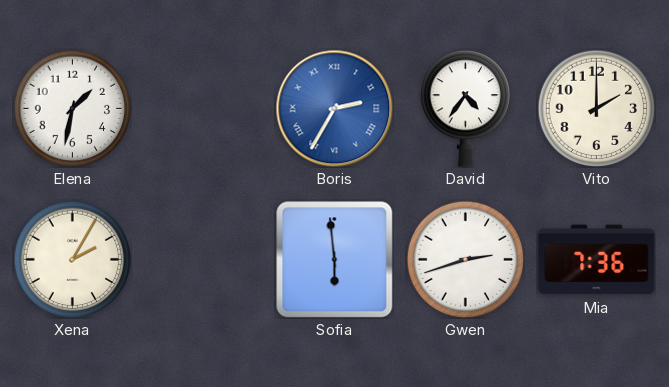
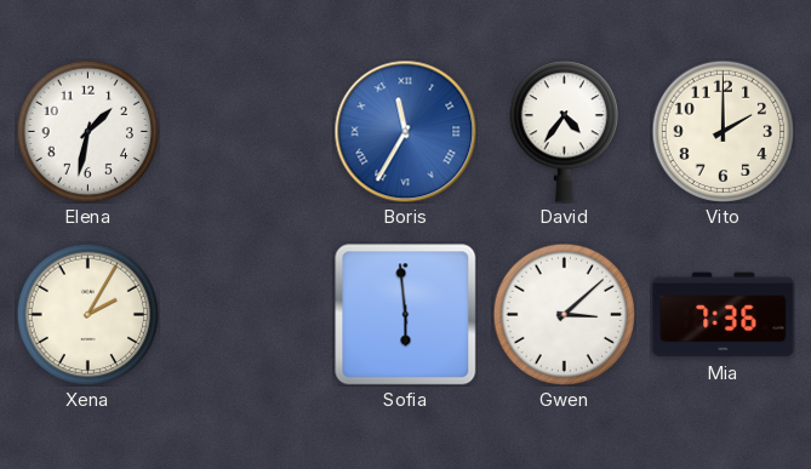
Boris: 2:35 -> 11:35 (405, 131)
Gwen: 2:42 -> 3:08 (564, 314)
